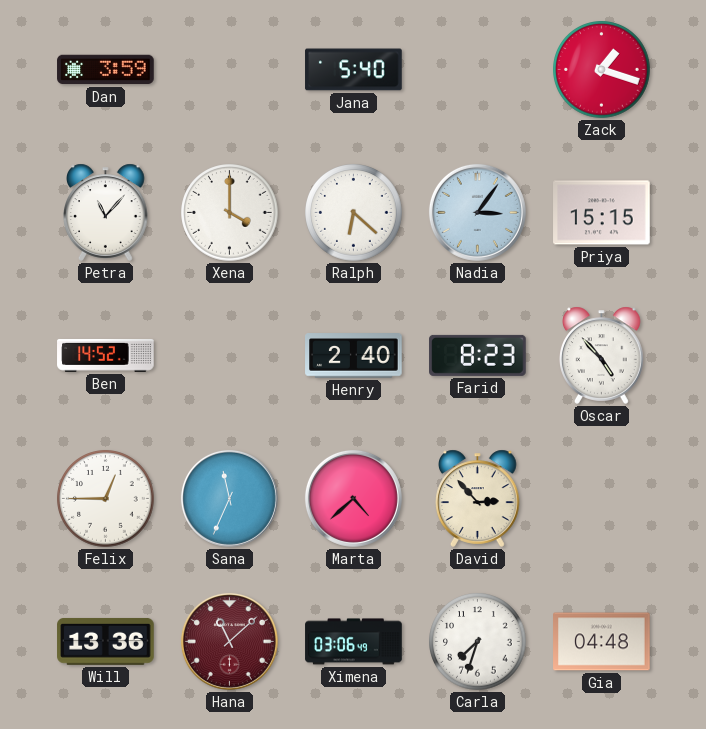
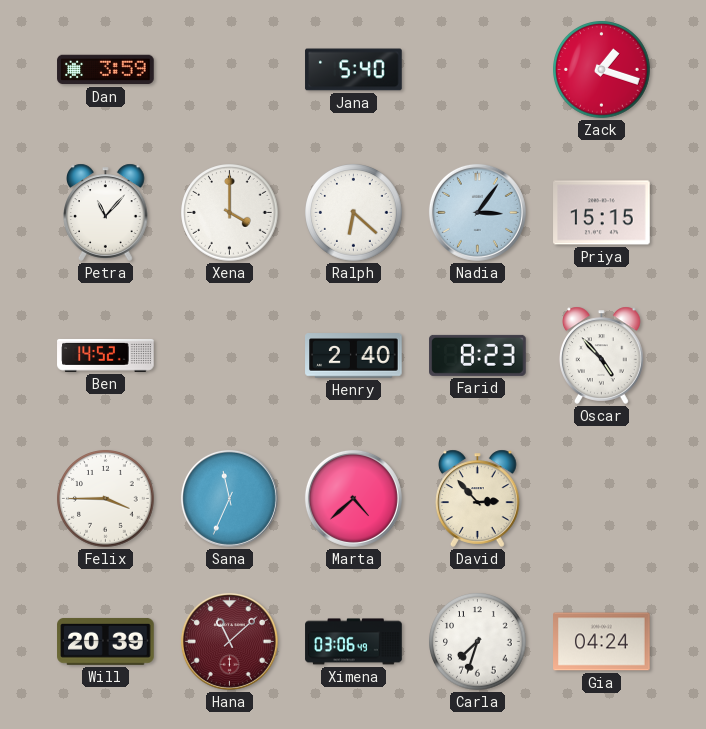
Felix: 12:45 -> 3:45 (106, 499)
Will: 13:36 -> 20:39 (106, 641)
Gia: 04:48 -> 04:24 (602, 642)
